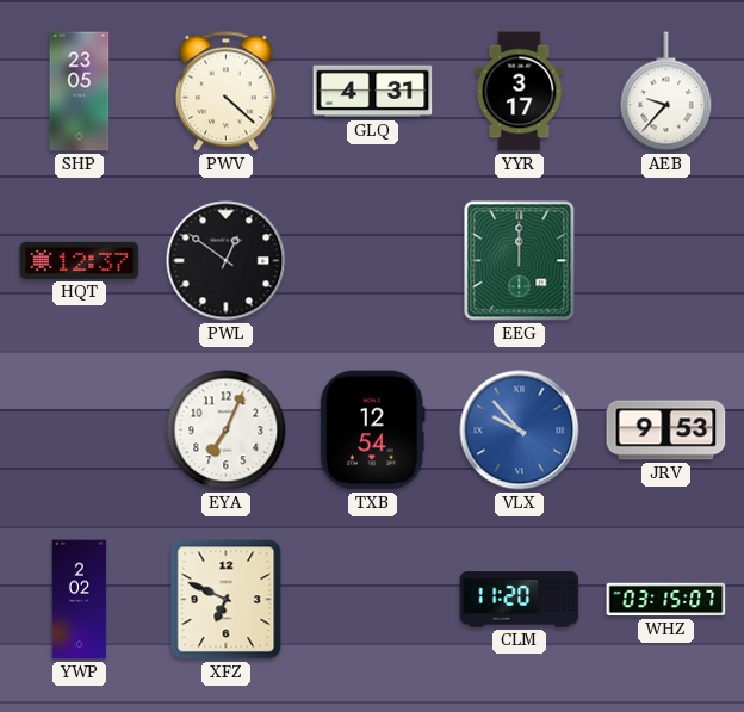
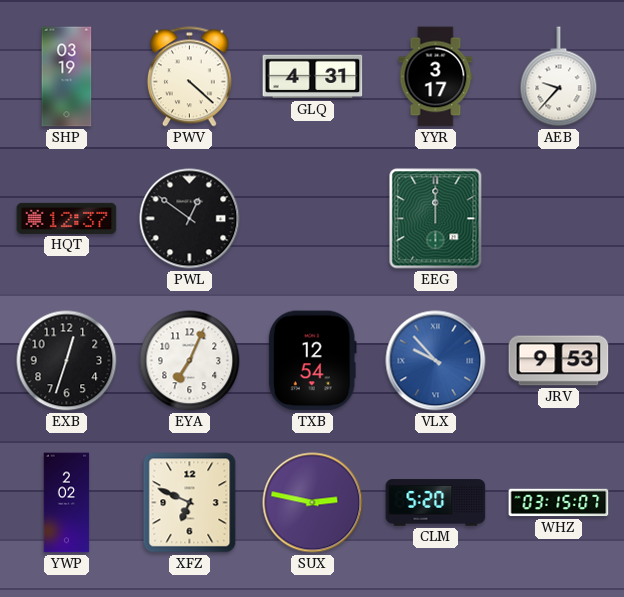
SHP: 23:05 -> 03:19 (67, 77)
EXB: none -> 12:33 (67, 361)
SUX: none -> 2:47 (313, 503)
CLM: 11:20 -> 5:20 (436, 503)
